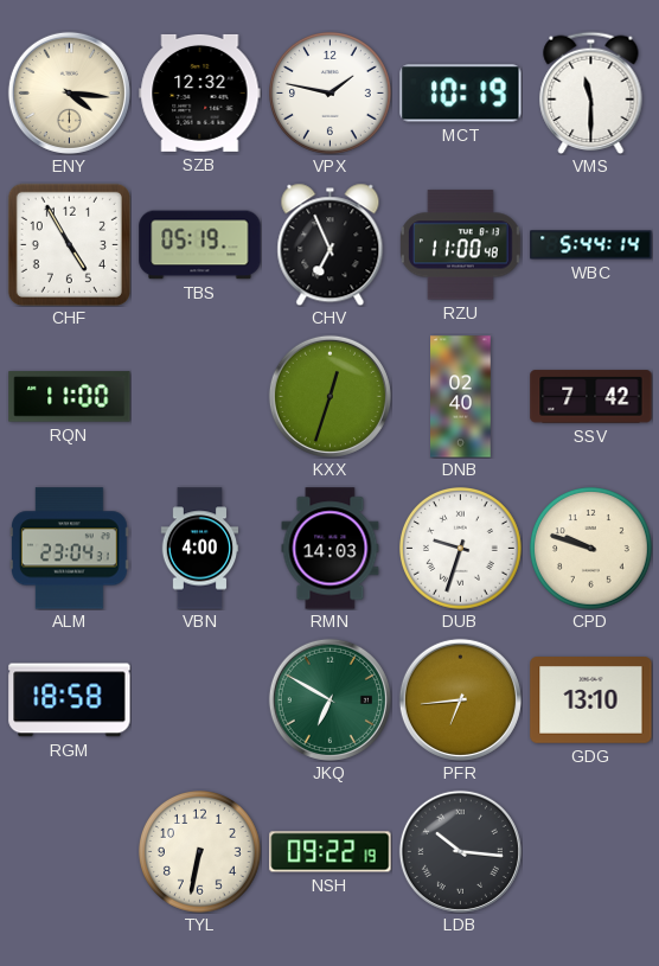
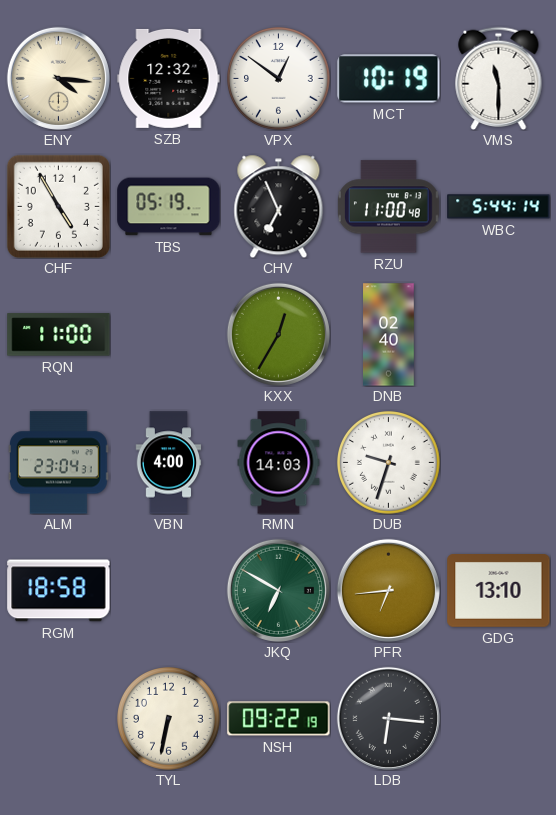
VPX: 1:47 -> 12:51 (279, 79)
KXX: 12:33 -> 12:35 (278, 334)
SSV: 7:42 -> none (591, 397)
CPD: 9:48 -> none (591, 549)
LDB: 10:16 -> 6:16 (388, 718)
